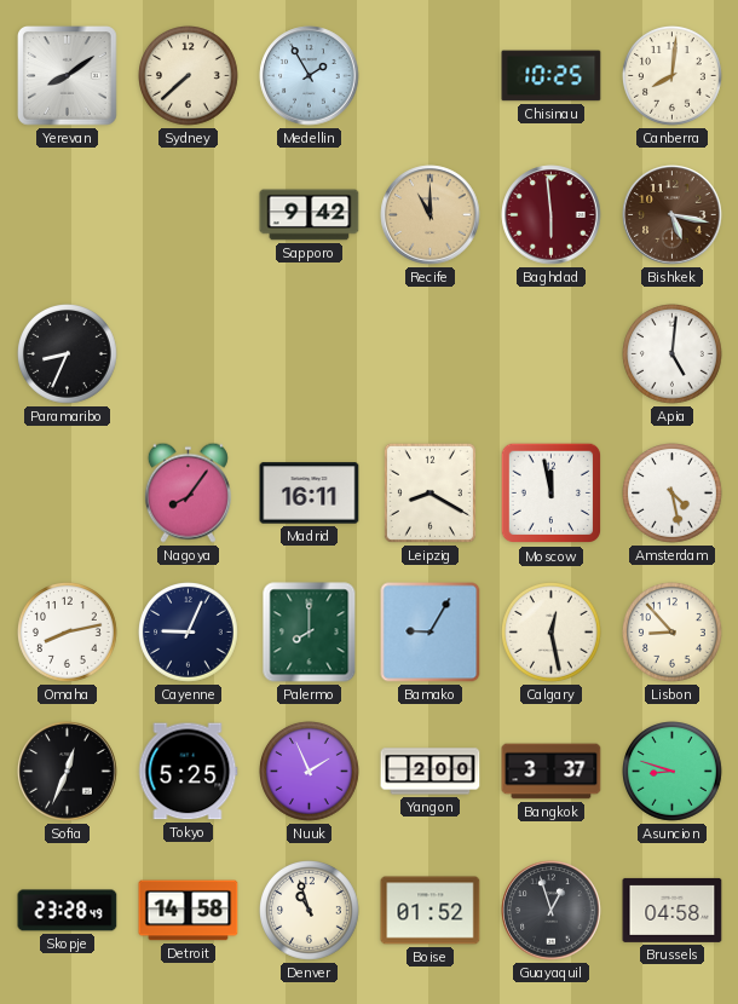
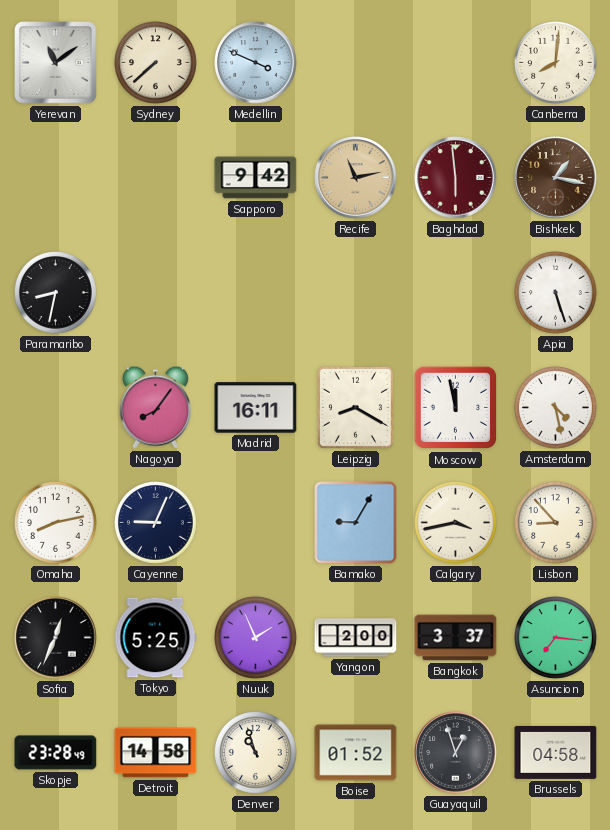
Yerevan: 8:09 -> 11:09 (56, 63)
Medellin: 1:55 -> 3:49 (256, 63)
Chisinau: 10:25 -> none (552, 76)
Recife: 11:00 -> 11:13 (356, 178)
Bishkek: 5:17 -> 1:17 (556, 178)
Paramaribo: 8:34 -> 8:32 (56, 293)
Apia: 5:01 -> 5:27 (556, 293)
Palermo: 8:00 -> none (310, 633)
Calgary: 12:28 -> 3:43 (456, 523)
Asuncion: 8:48 -> 7:16 (556, 638)
